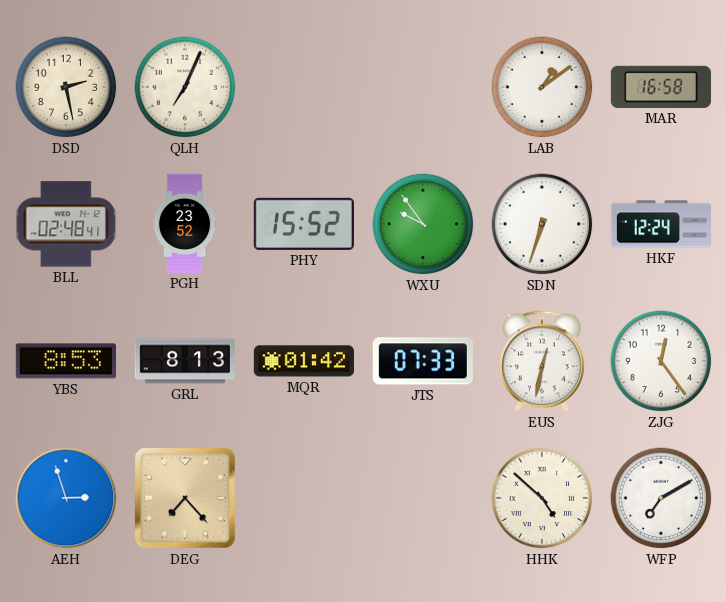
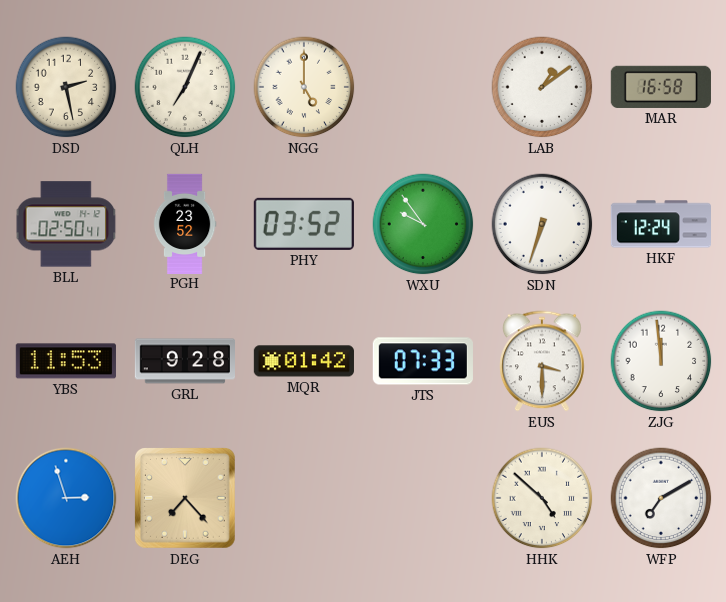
NGG: none -> 5:00 (304, 87)
BLL: 02:48 -> 02:50 (66, 224)
PHY: 15:52 -> 03:52 (304, 224)
YBS: 8:53 -> 11:53 (66, 361)
GRL: 8:13 -> 9:28 (184, 361)
EUS: 12:32 -> 3:30 (542, 361)
ZJG: 12:24 -> 11:59 (661, 361)
